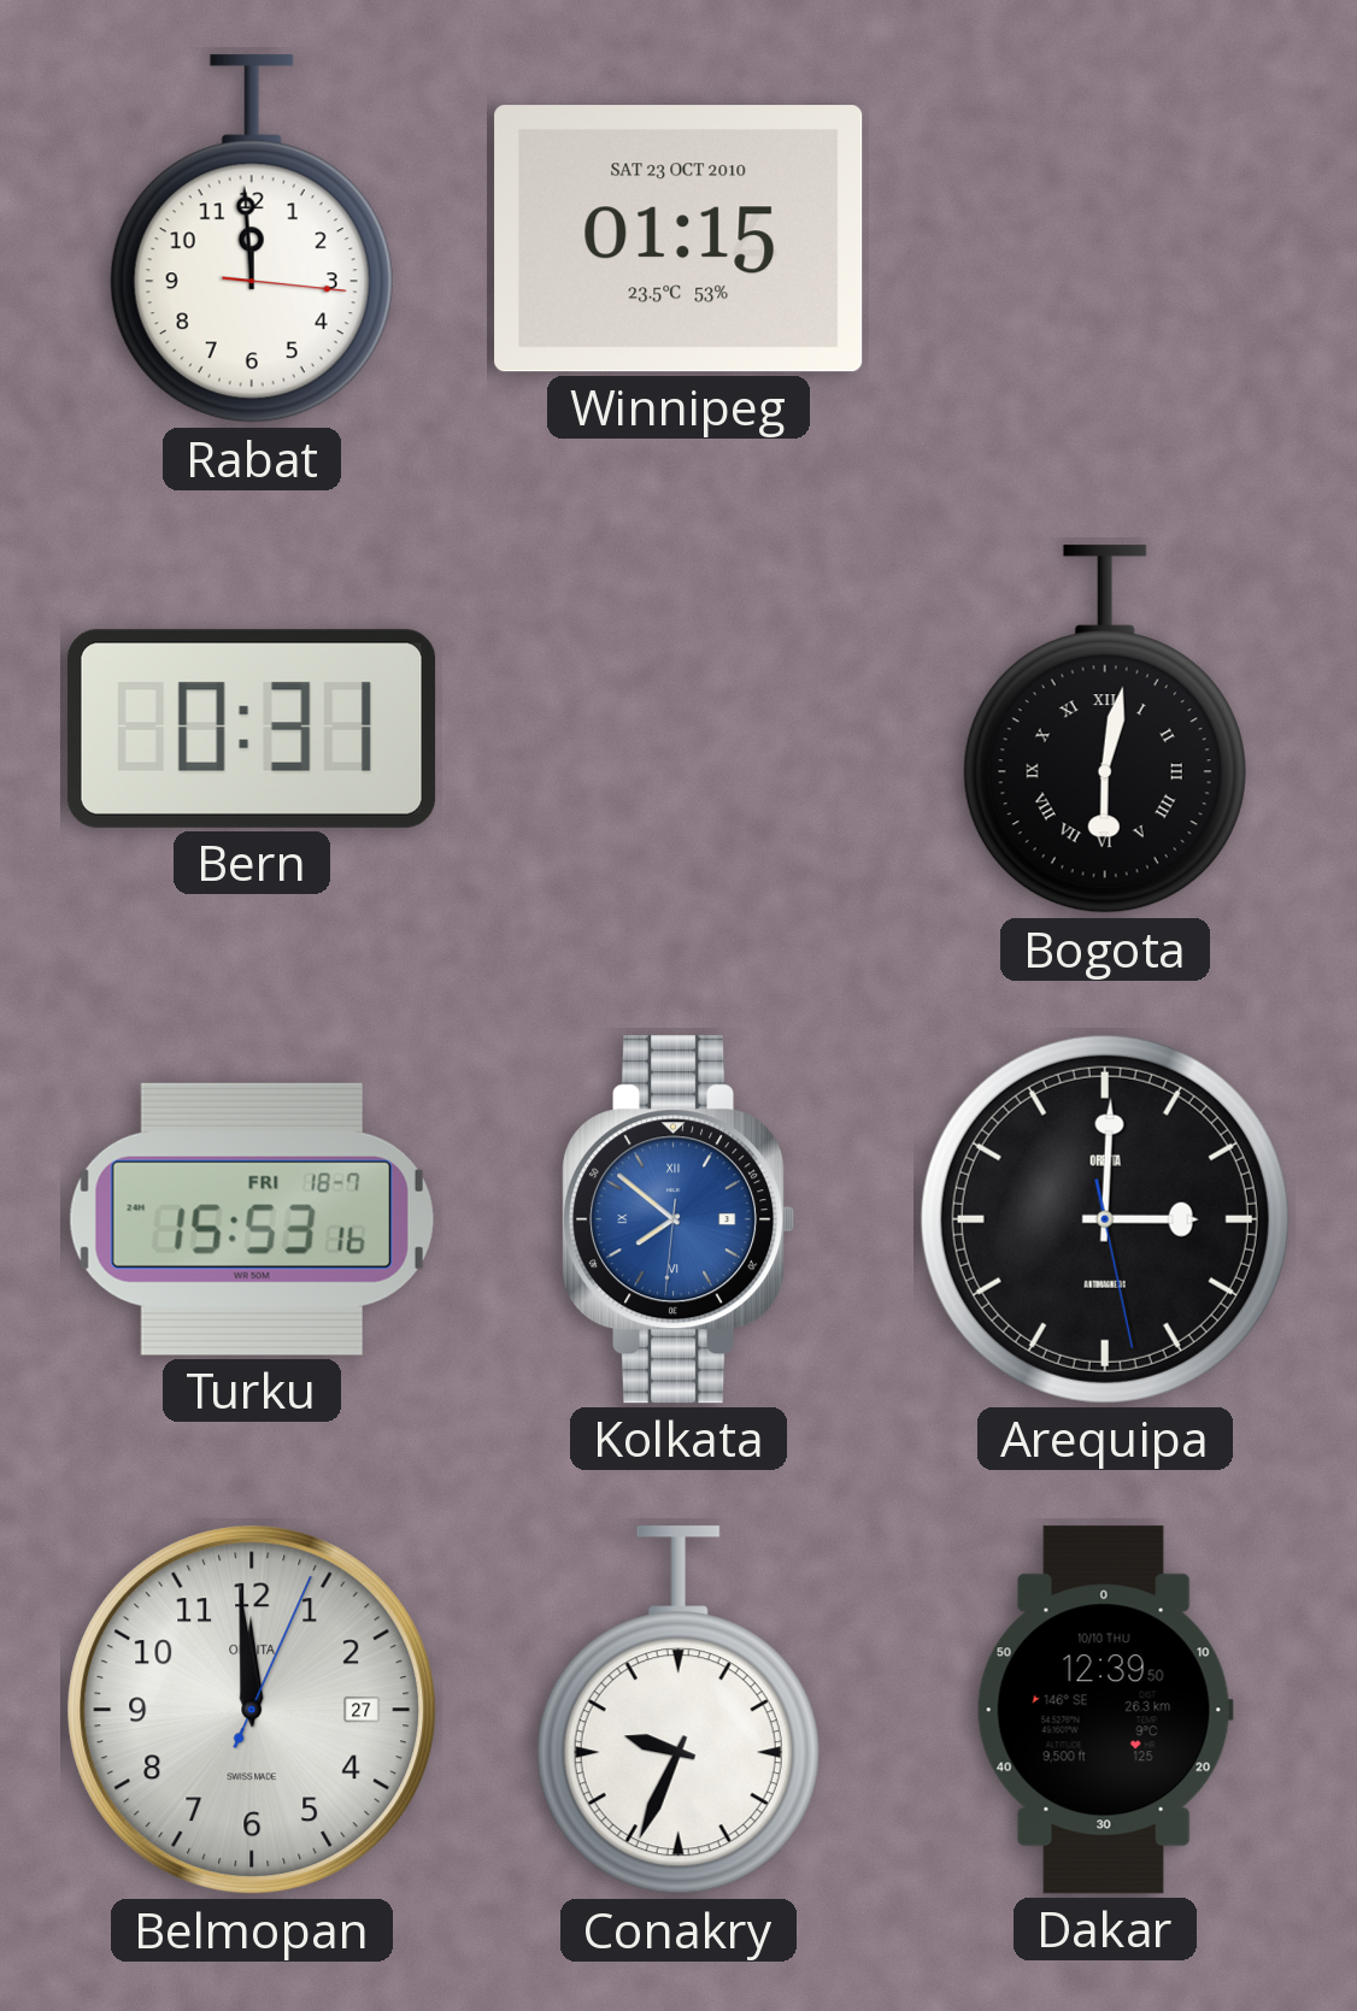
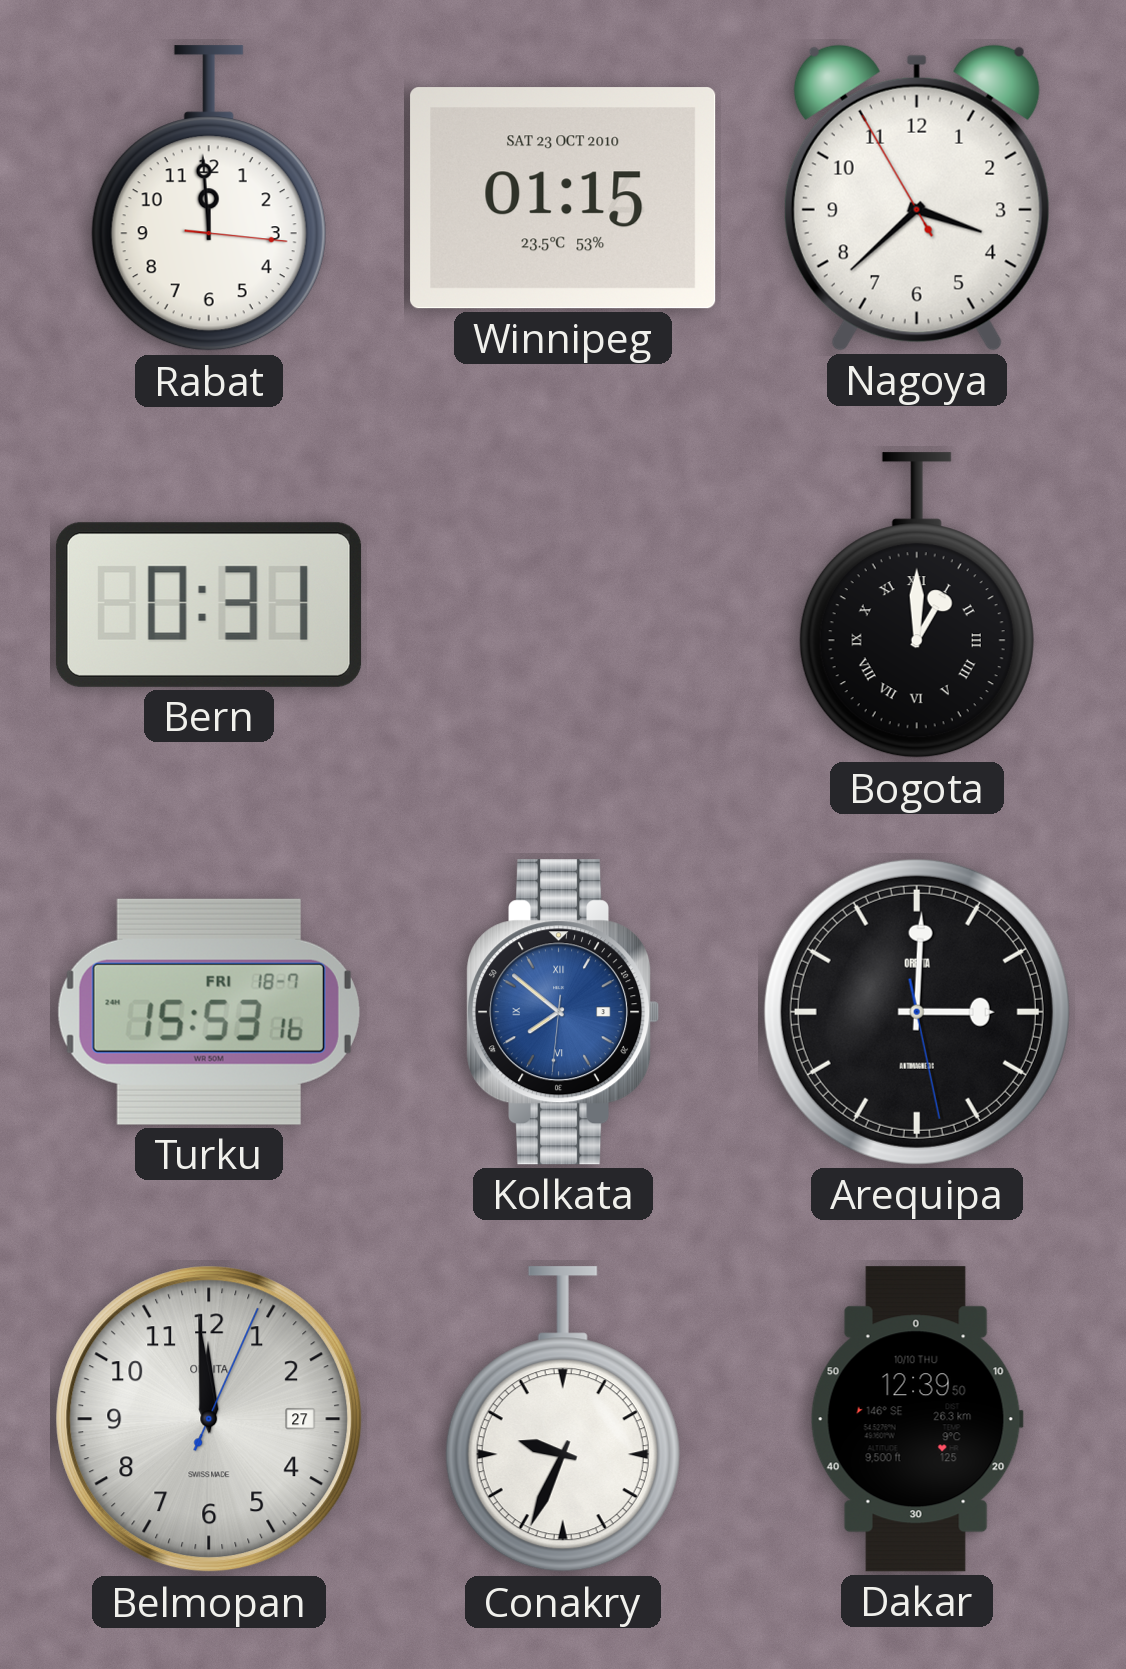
Nagoya: none -> 3:37 (917, 198)
Bogota: 6:02 -> 1:00 (917, 606)
